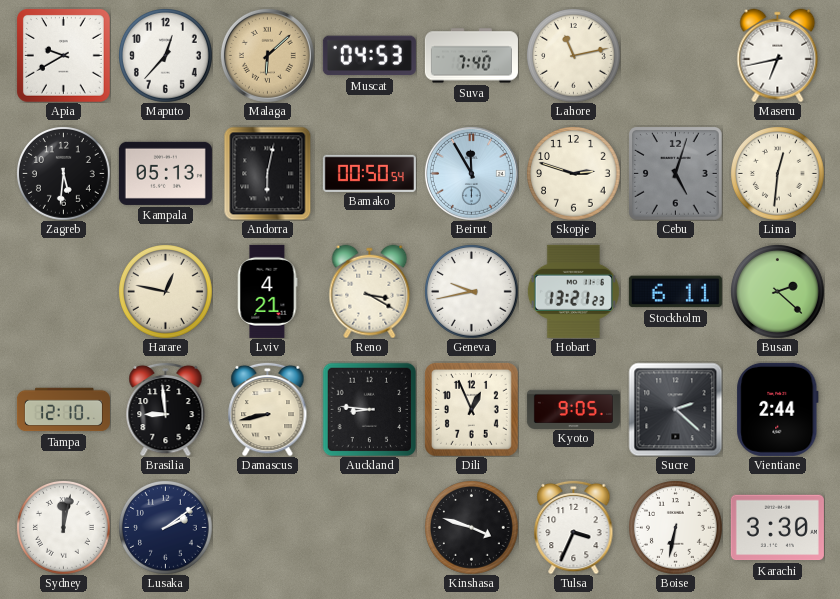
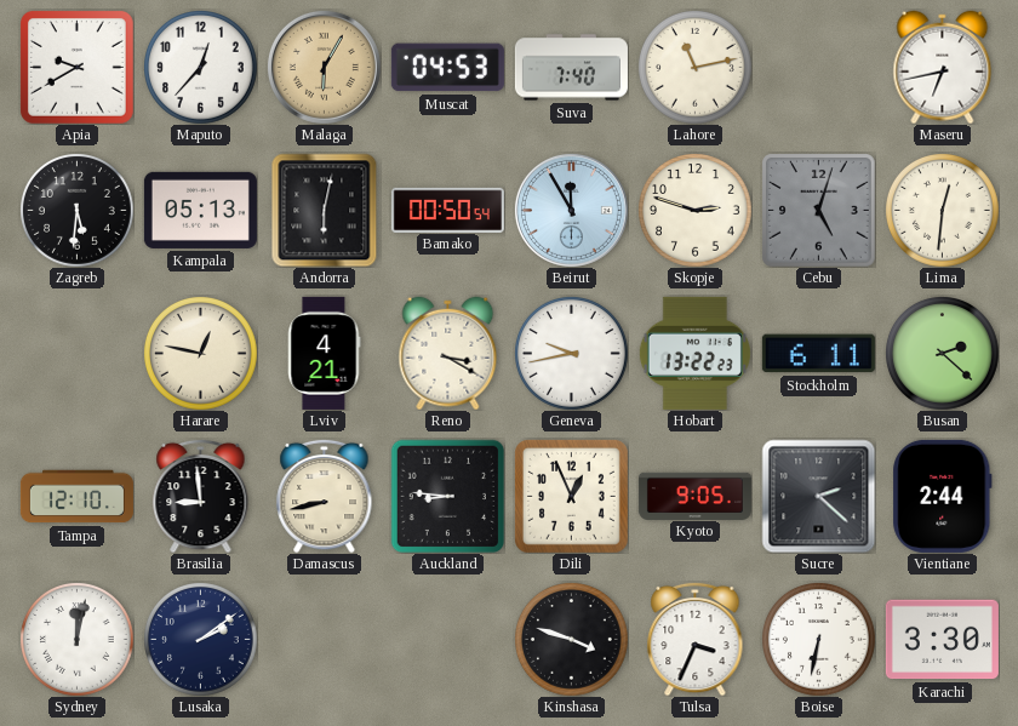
Malaga: 6:08 -> 6:05 (324, 67)
Hobart: 13:21 -> 13:22 (694, 353)
